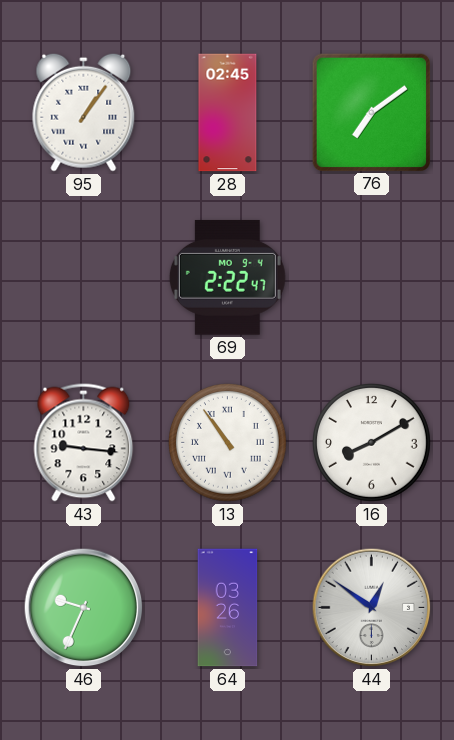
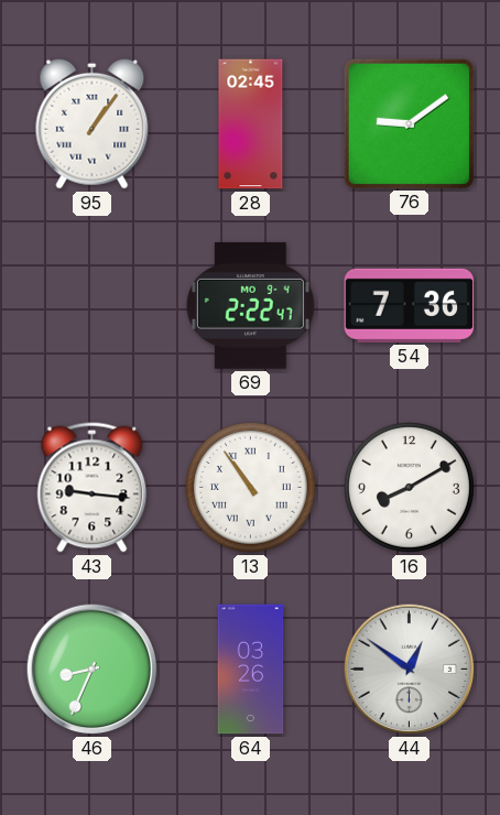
76: 7:09 -> 9:09 (409, 123)
54: none -> 7:36 (410, 305)
46: 9:34 -> 8:34 (93, 670)
